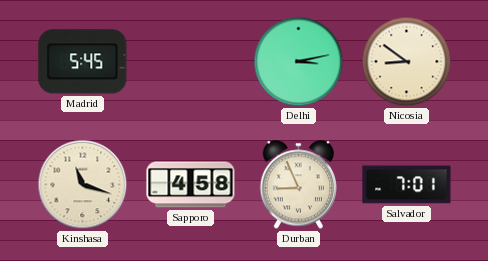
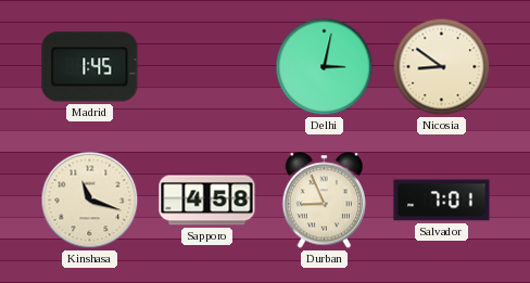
Madrid: 5:45 -> 1:45 (90, 67)
Delhi: 3:13 -> 3:02 (325, 67)
